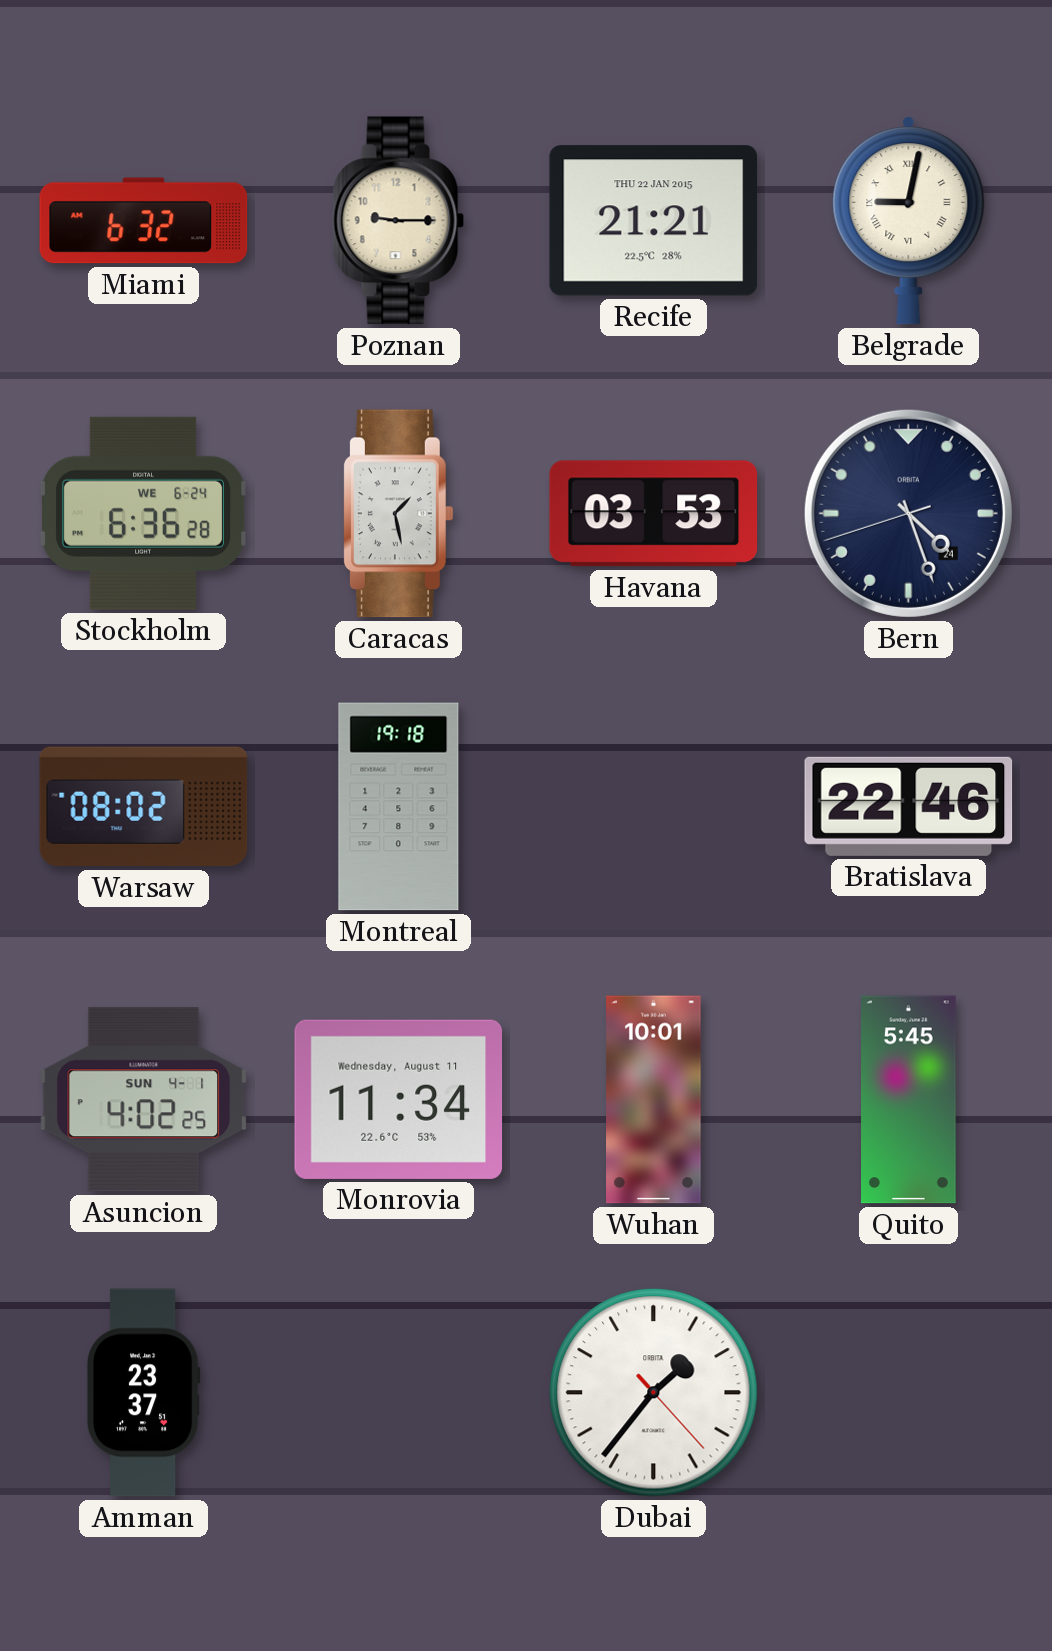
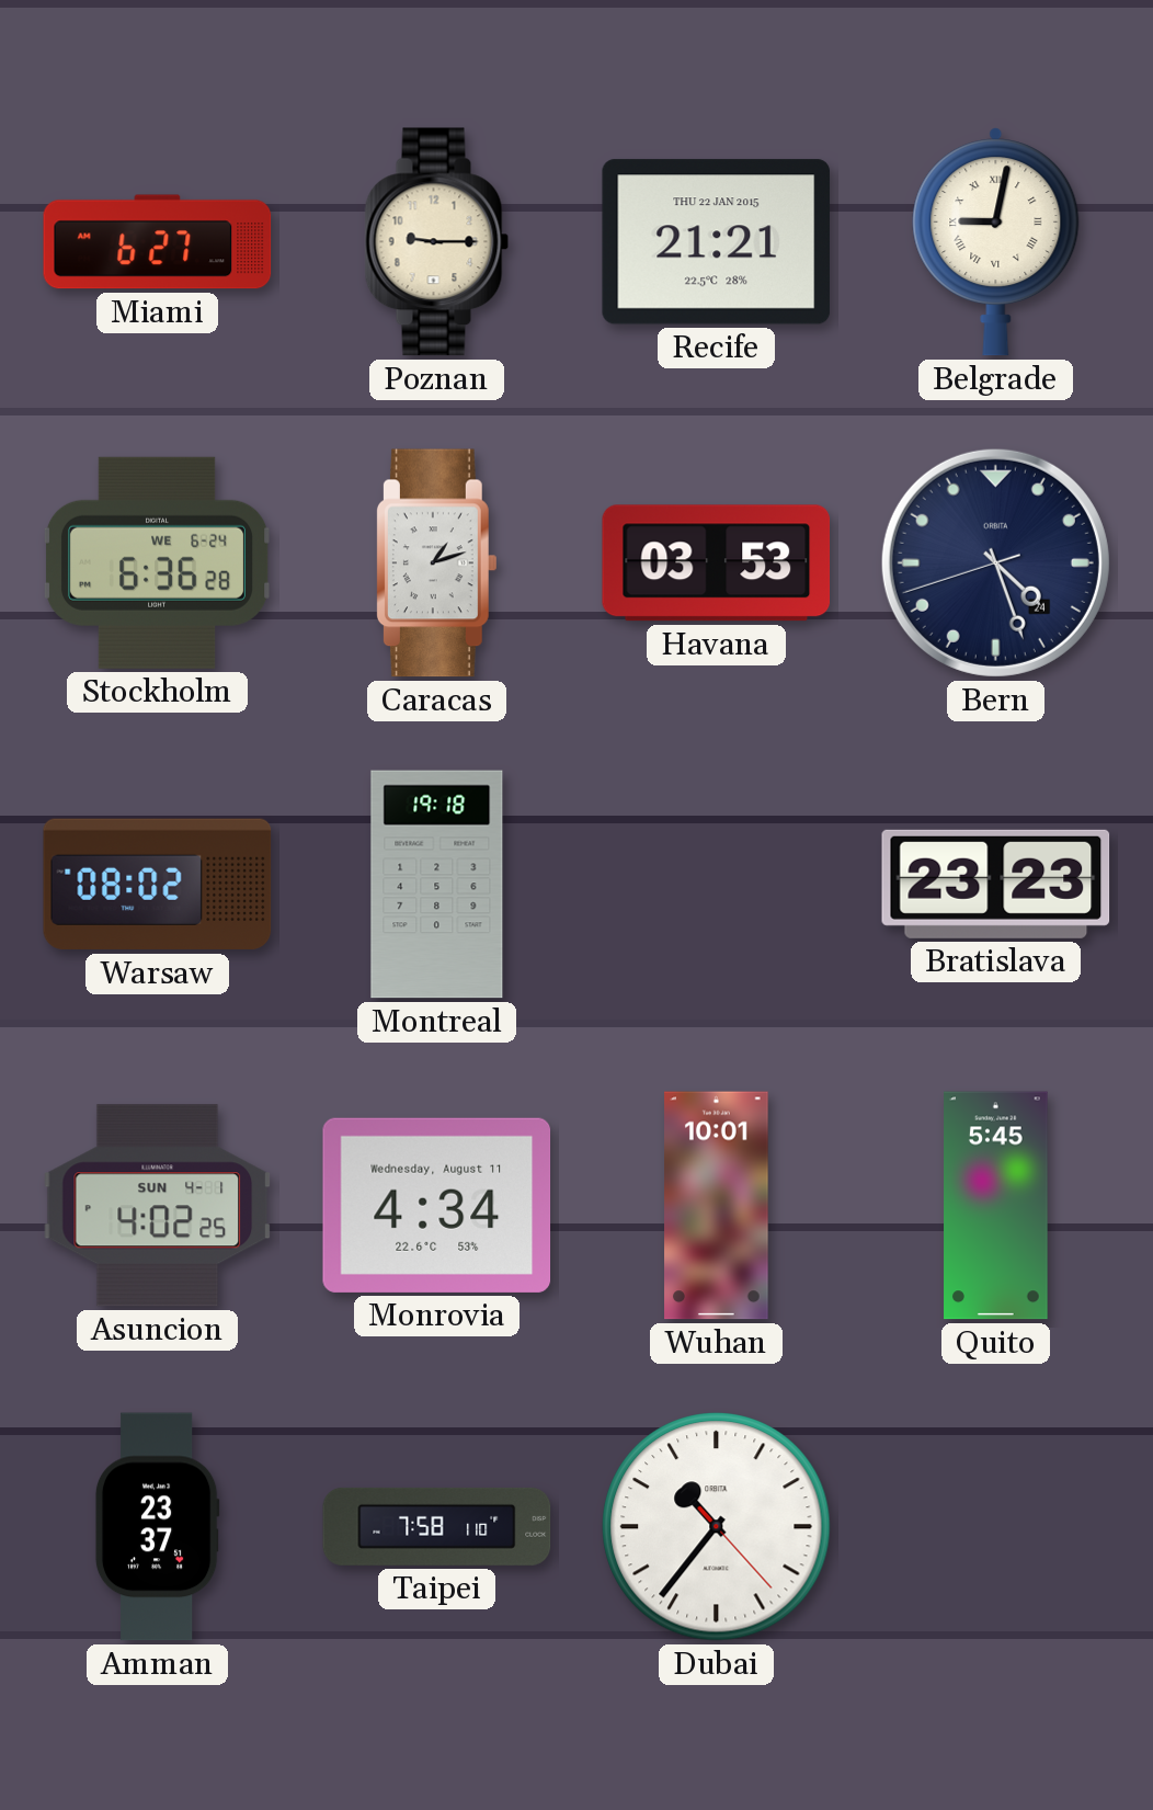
Miami: 6:32 -> 6:27 (158, 242)
Caracas: 1:28 -> 1:12 (436, 564)
Bratislava: 22:46 -> 23:23 (996, 884)
Monrovia: 11:34 -> 4:34 (437, 1205)
Taipei: none -> 7:58 (437, 1526)
Dubai: 1:36 -> 10:36 (717, 1527)
